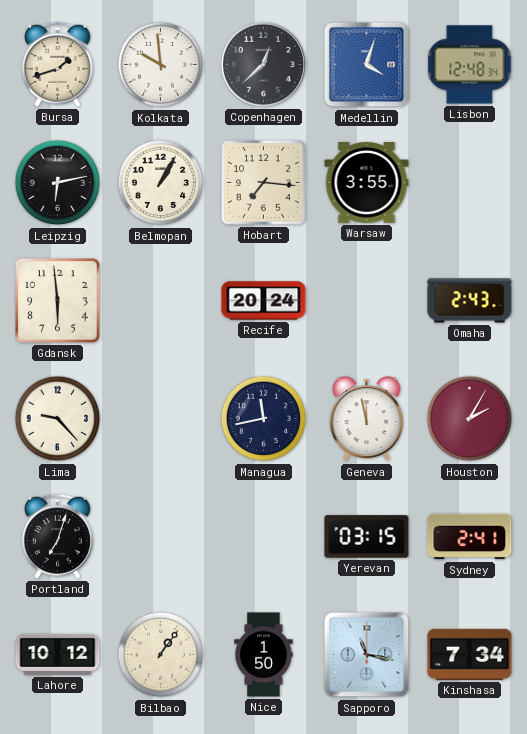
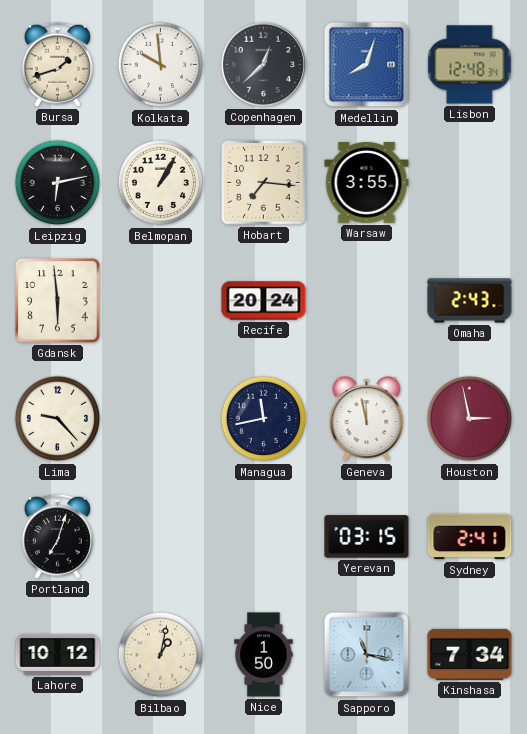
Medellin: 4:03 -> 8:03 (367, 65)
Houston: 2:05 -> 2:58 (470, 419)
Bilbao: 1:06 -> 1:02 (161, 655)
